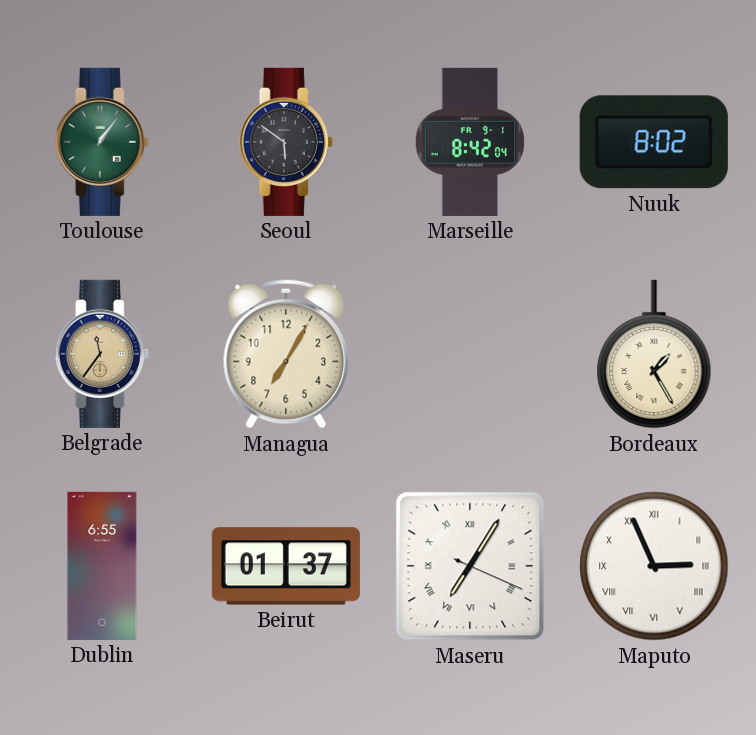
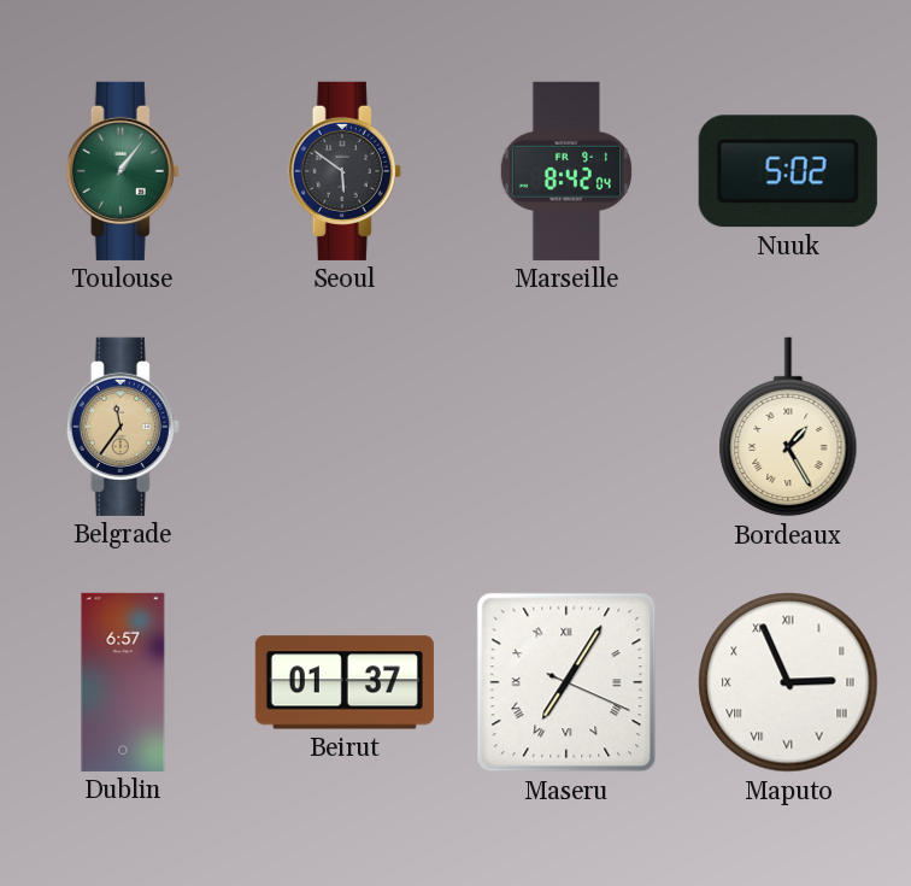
Nuuk: 8:02 -> 5:02 (788, 171)
Managua: 7:05 -> none (286, 354)
Dublin: 6:55 -> 6:57 (123, 682)
